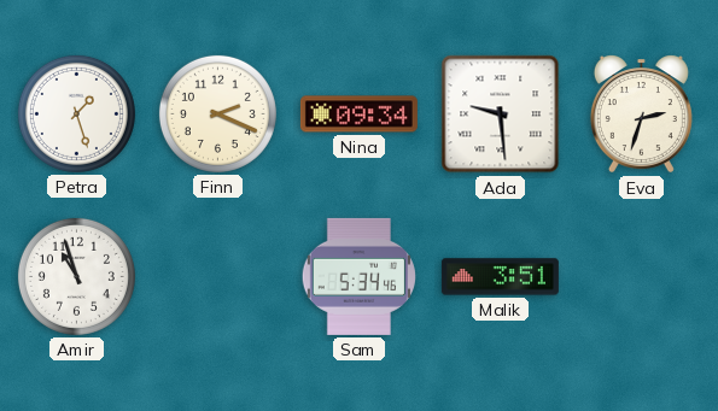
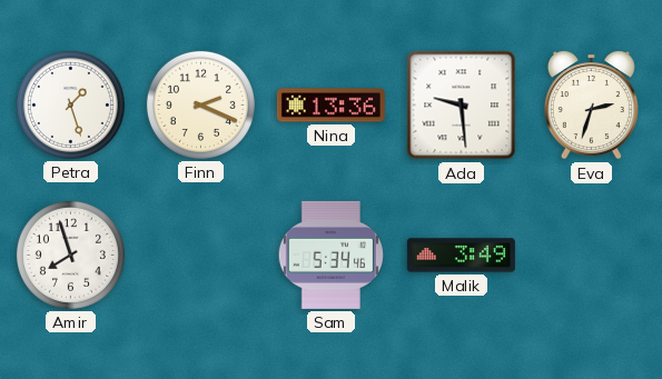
Nina: 09:34 -> 13:36 (330, 106)
Amir: 10:57 -> 7:57 (70, 255)
Malik: 3:51 -> 3:49 (461, 256)
